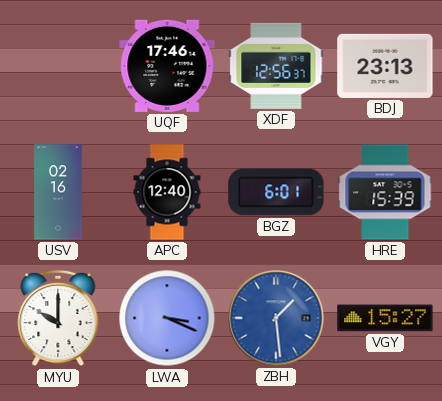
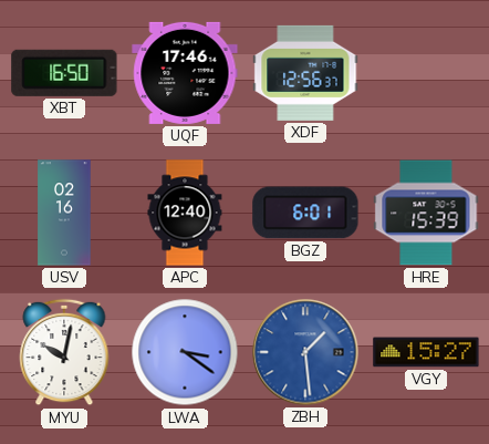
XBT: none -> 16:50 (64, 73)
BDJ: 23:13 -> none (385, 66)
MYU: 10:00 -> 10:02 (64, 352)
LWA: 3:19 -> 3:21 (185, 352)
